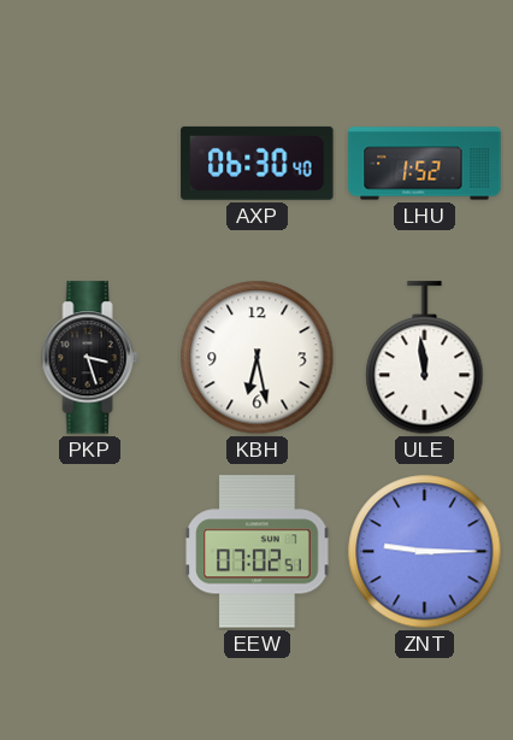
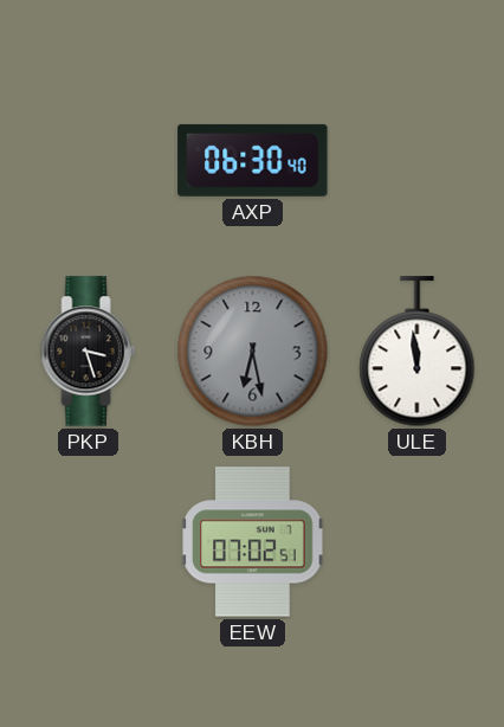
LHU: 1:52 -> none (425, 164)
KBH dial: white -> grey (253, 352)
ZNT: 9:15 -> none (425, 552)
